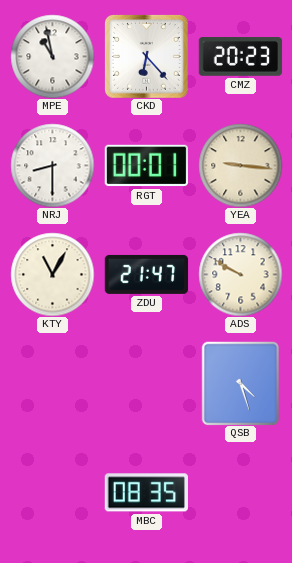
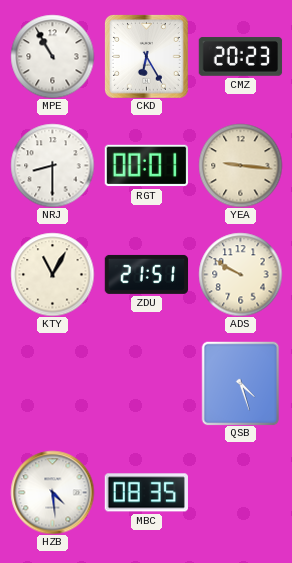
MPE: 10:58 -> 10:55 (52, 56)
CKD: 6:23 -> 6:25 (147, 57)
ZDU: 21:47 -> 21:51 (146, 274)
HZB: none -> 4:29 (52, 492)
